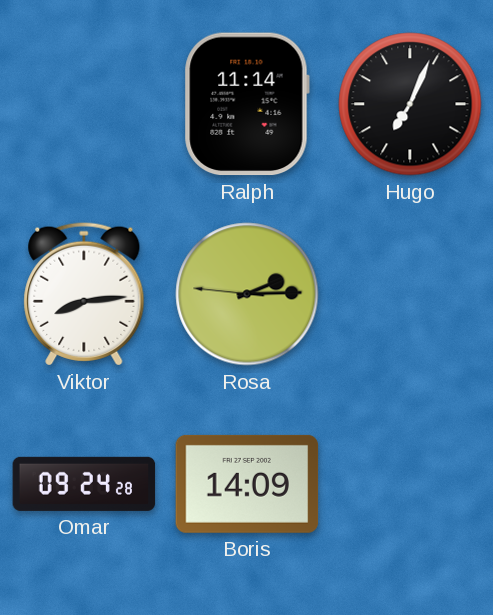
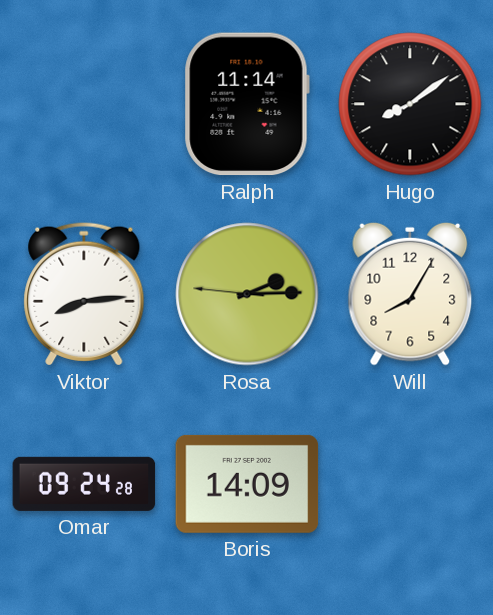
Hugo: 7:04 -> 8:09 (410, 104)
Will: none -> 8:05 (410, 294)
